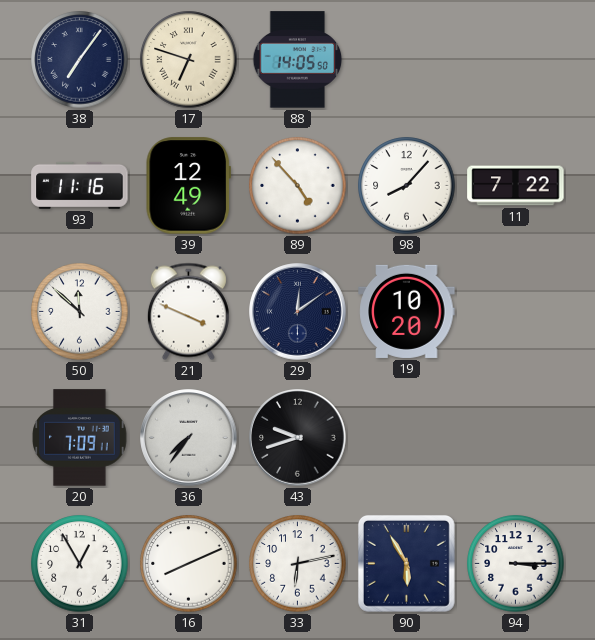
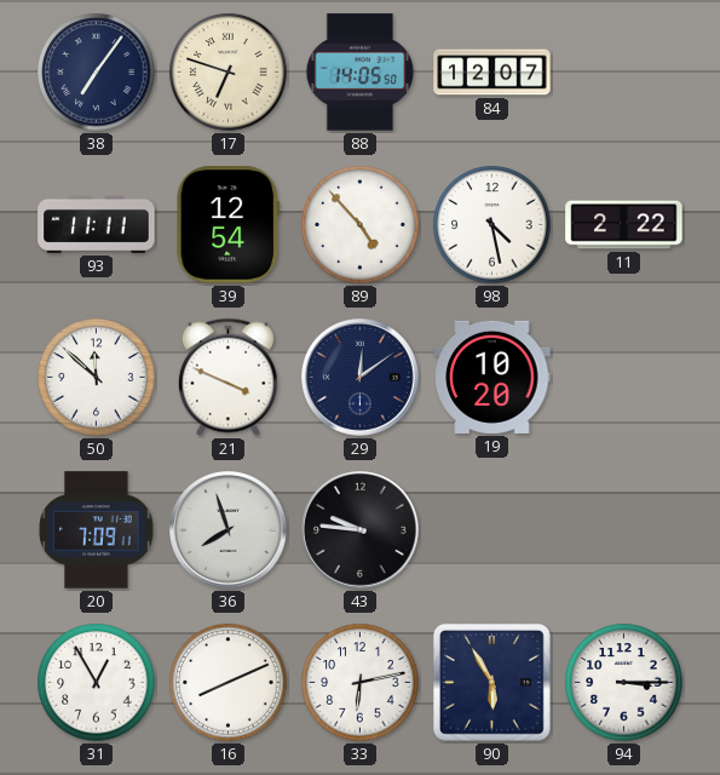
84: none -> 12:07 (493, 73)
93: 11:16 -> 11:11 (97, 224)
39: 12:49 -> 12:54 (227, 225)
98: 8:07 -> 4:28 (493, 225)
11: 7:22 -> 2:22 (624, 225)
36: 7:36 -> 7:57 (229, 530)
43: 9:42 -> 9:46 (361, 530)
